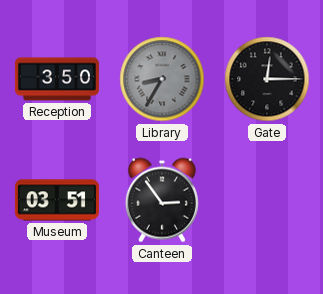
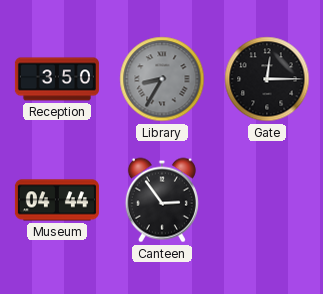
Museum: 03:51 -> 04:44 (57, 200)
